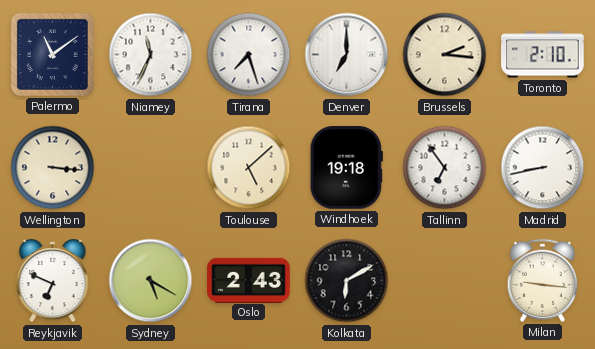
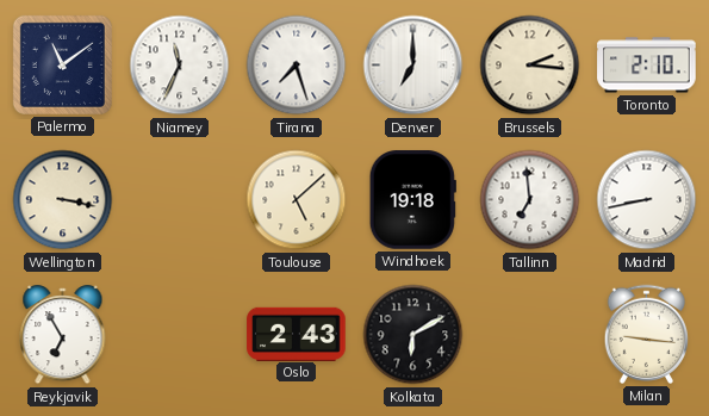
Wellington: 3:16 -> 3:17 (63, 200)
Tallinn: 6:54 -> 6:59 (530, 200)
Reykjavik: 6:49 -> 6:55 (63, 335)
Sydney: 5:20 -> none (151, 281)
